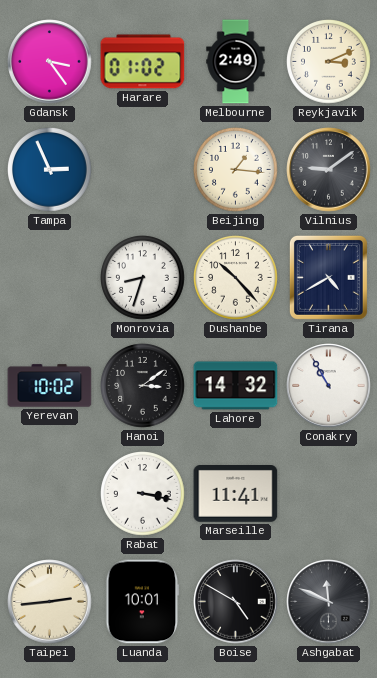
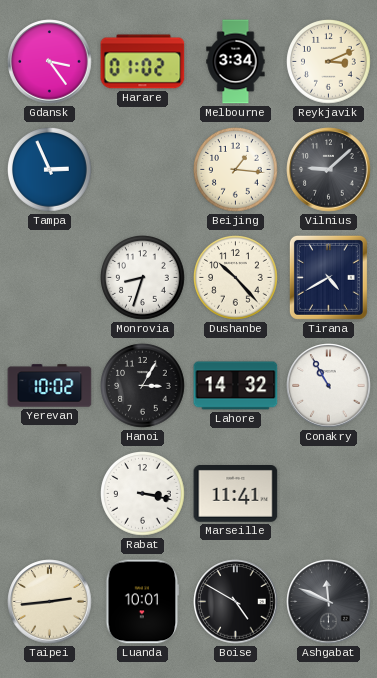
Melbourne: 2:49 -> 3:34 (236, 62)
Vilnius: 9:09 -> 9:08 (329, 170)
Hanoi: 3:09 -> 3:05 (143, 386)
